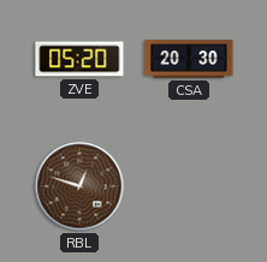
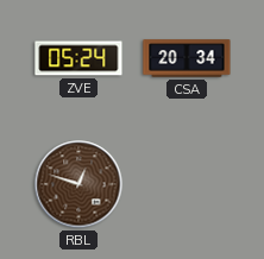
ZVE: 05:20 -> 05:24 (78, 58)
CSA: 20:30 -> 20:34 (187, 58)
